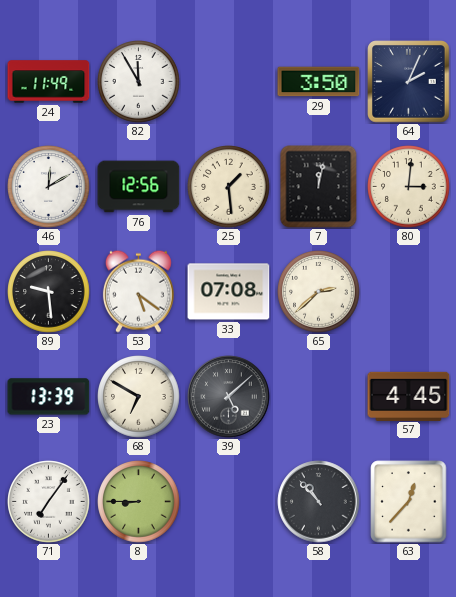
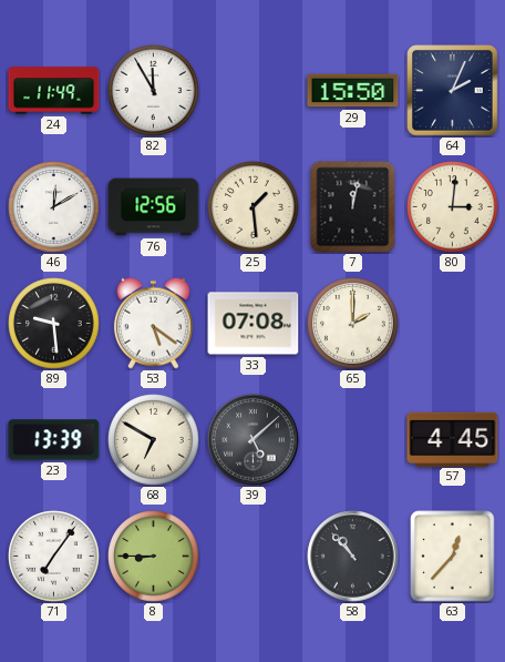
29: 3:50 -> 15:50 (353, 91)
65: 2:38 -> 2:00 (353, 324)
